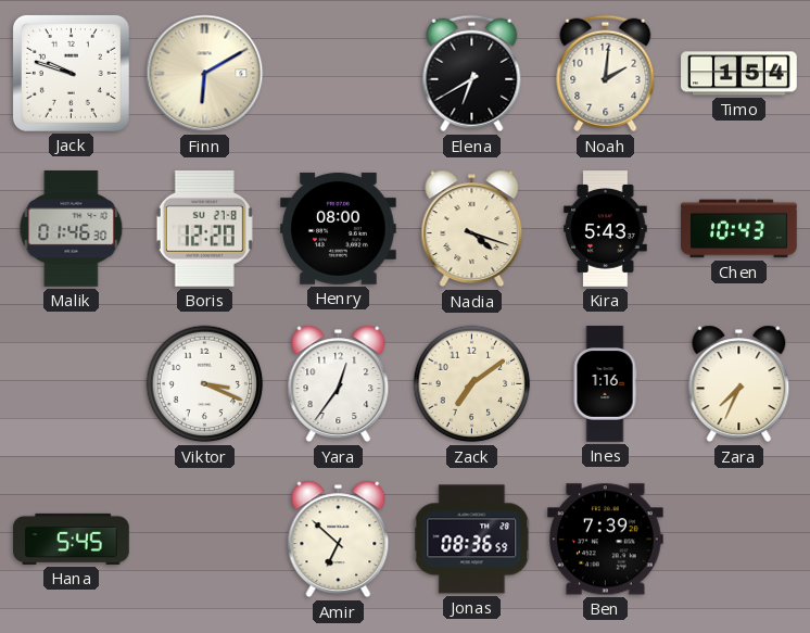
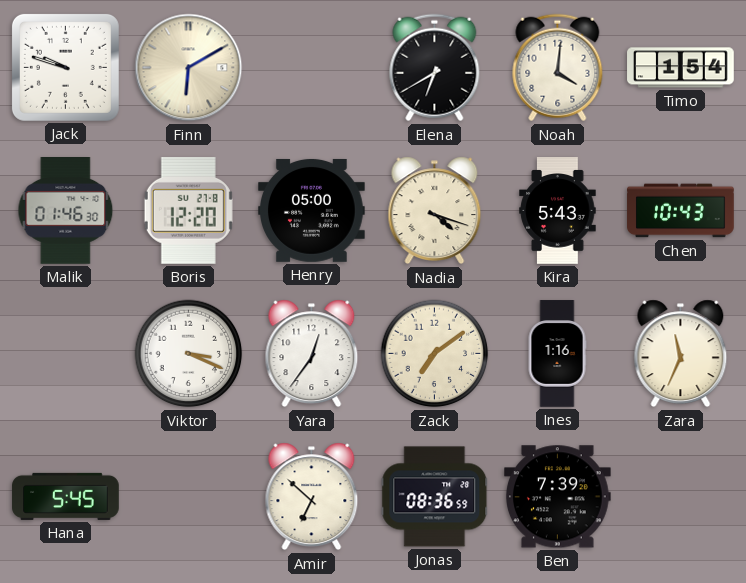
Noah: 2:01 -> 4:01 (558, 68)
Henry: 08:00 -> 05:00 (312, 211)
Zara: 7:34 -> 11:34 (681, 354)
